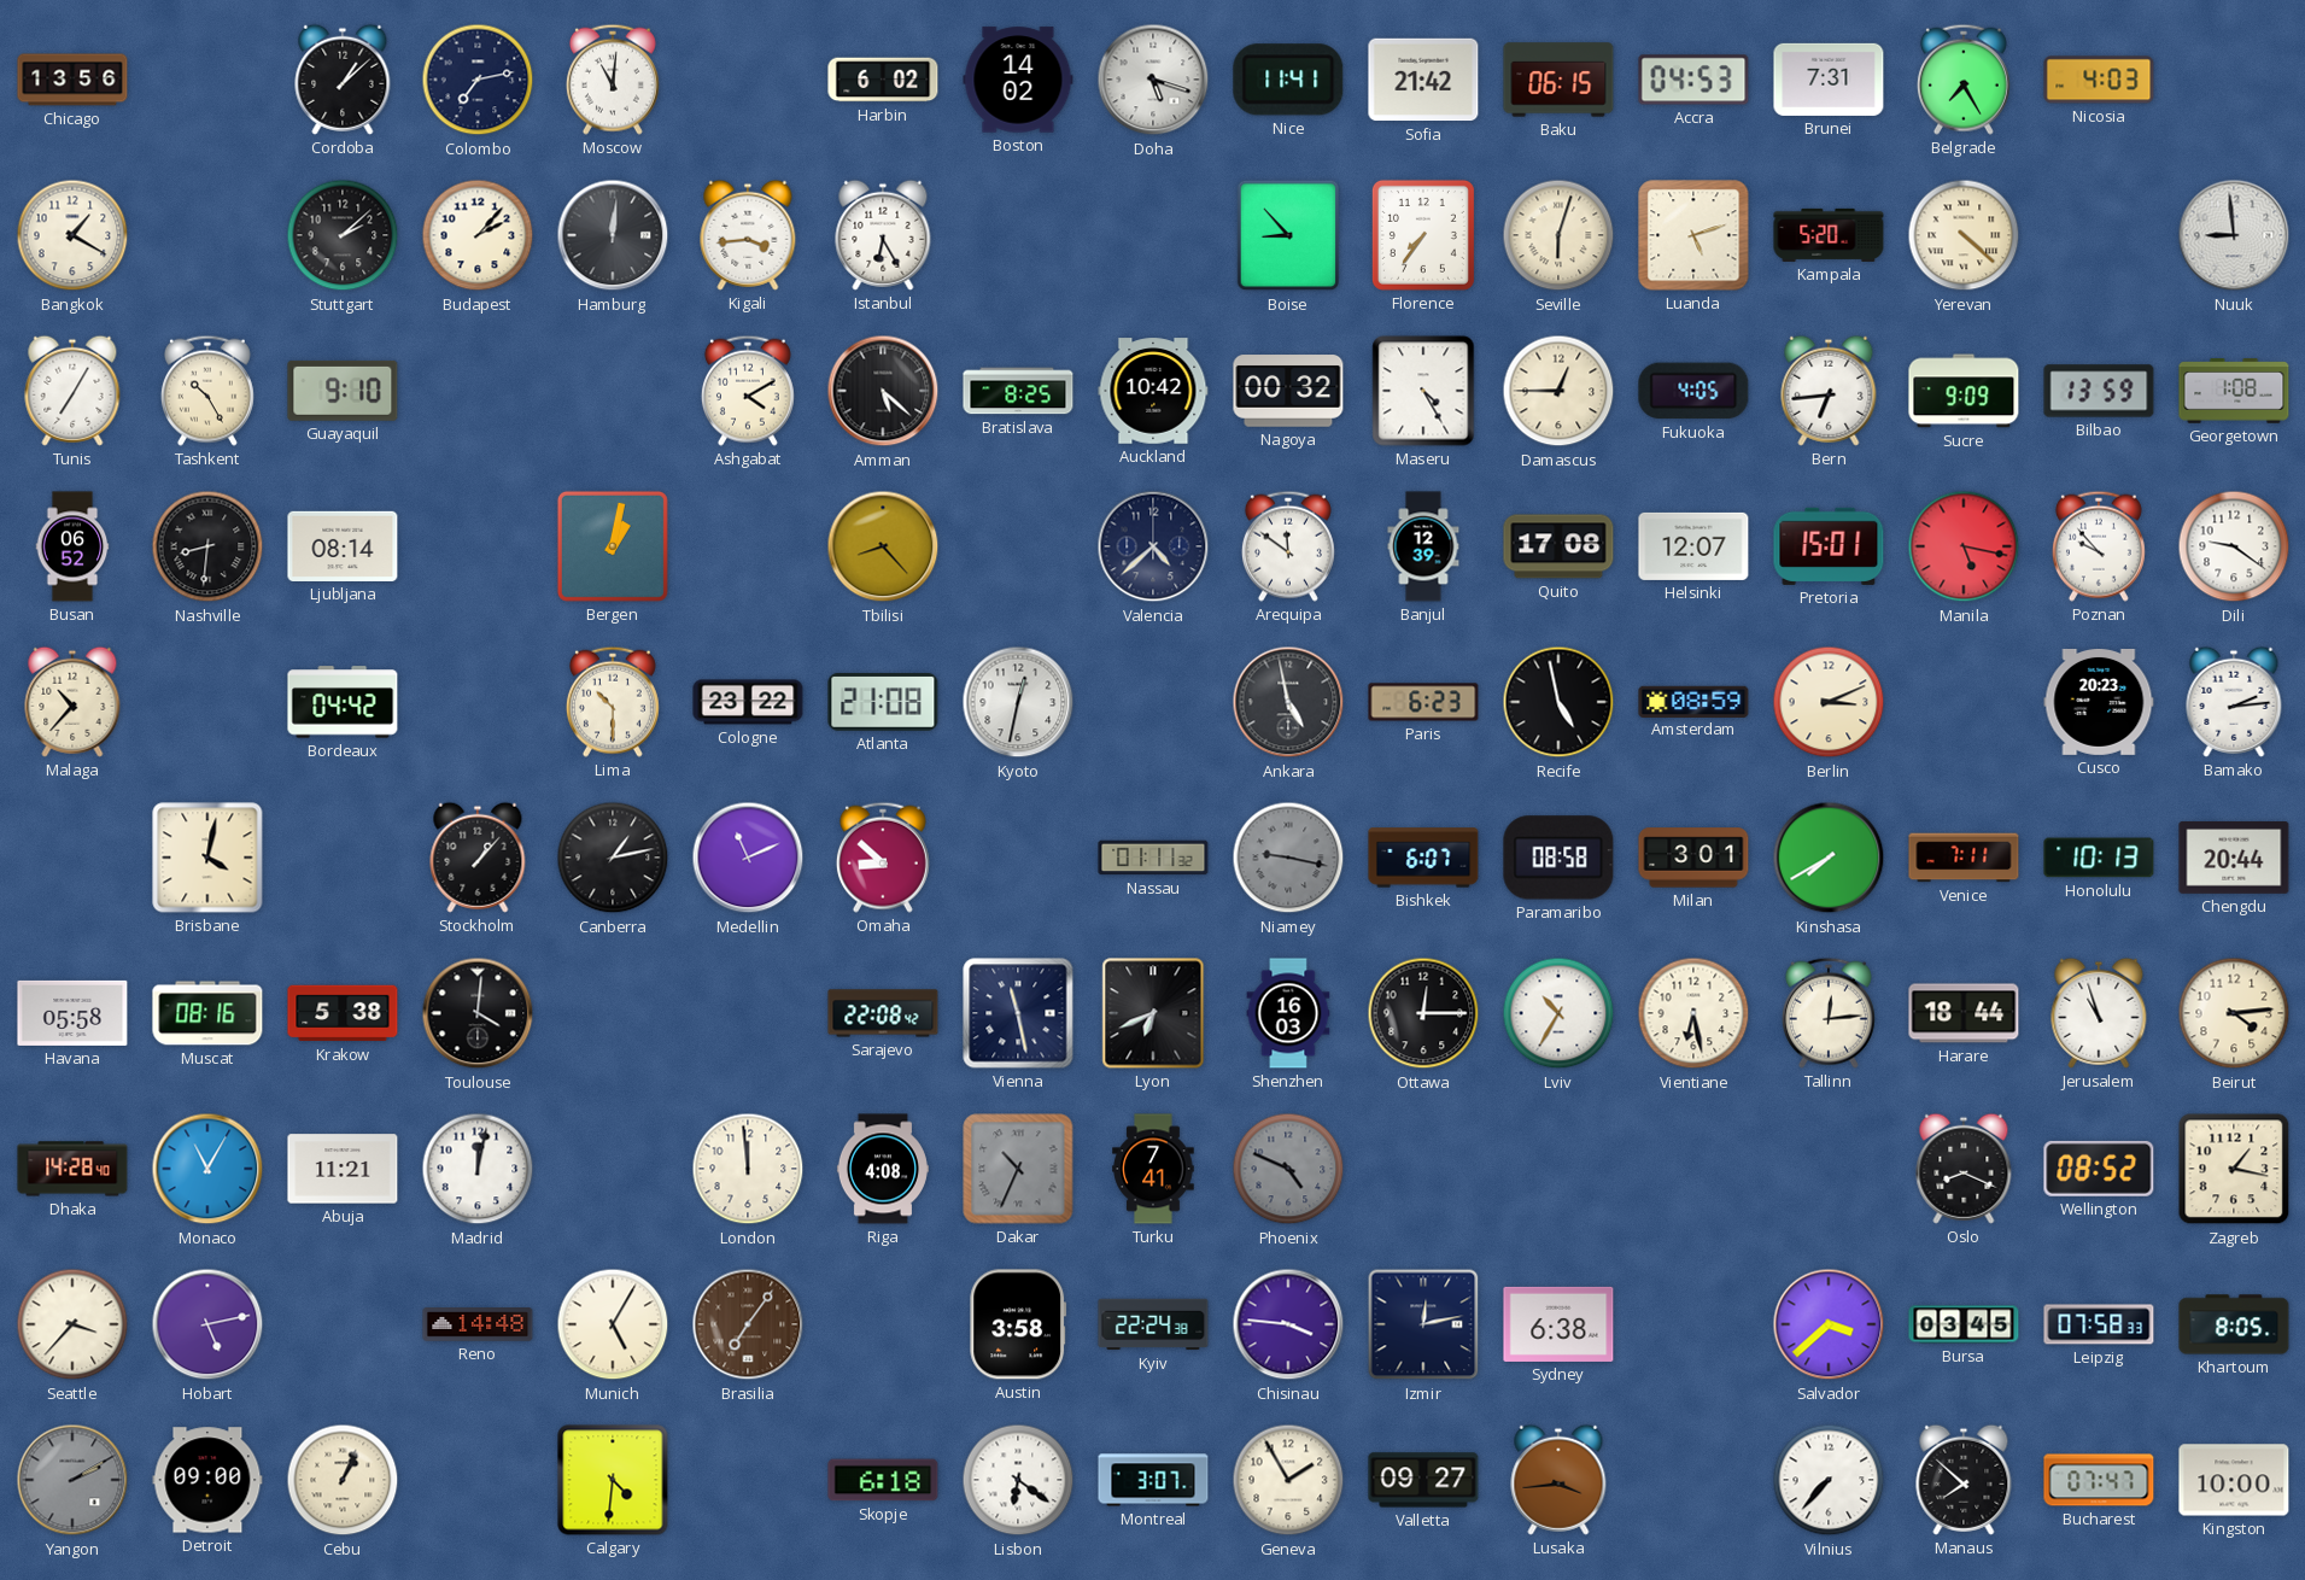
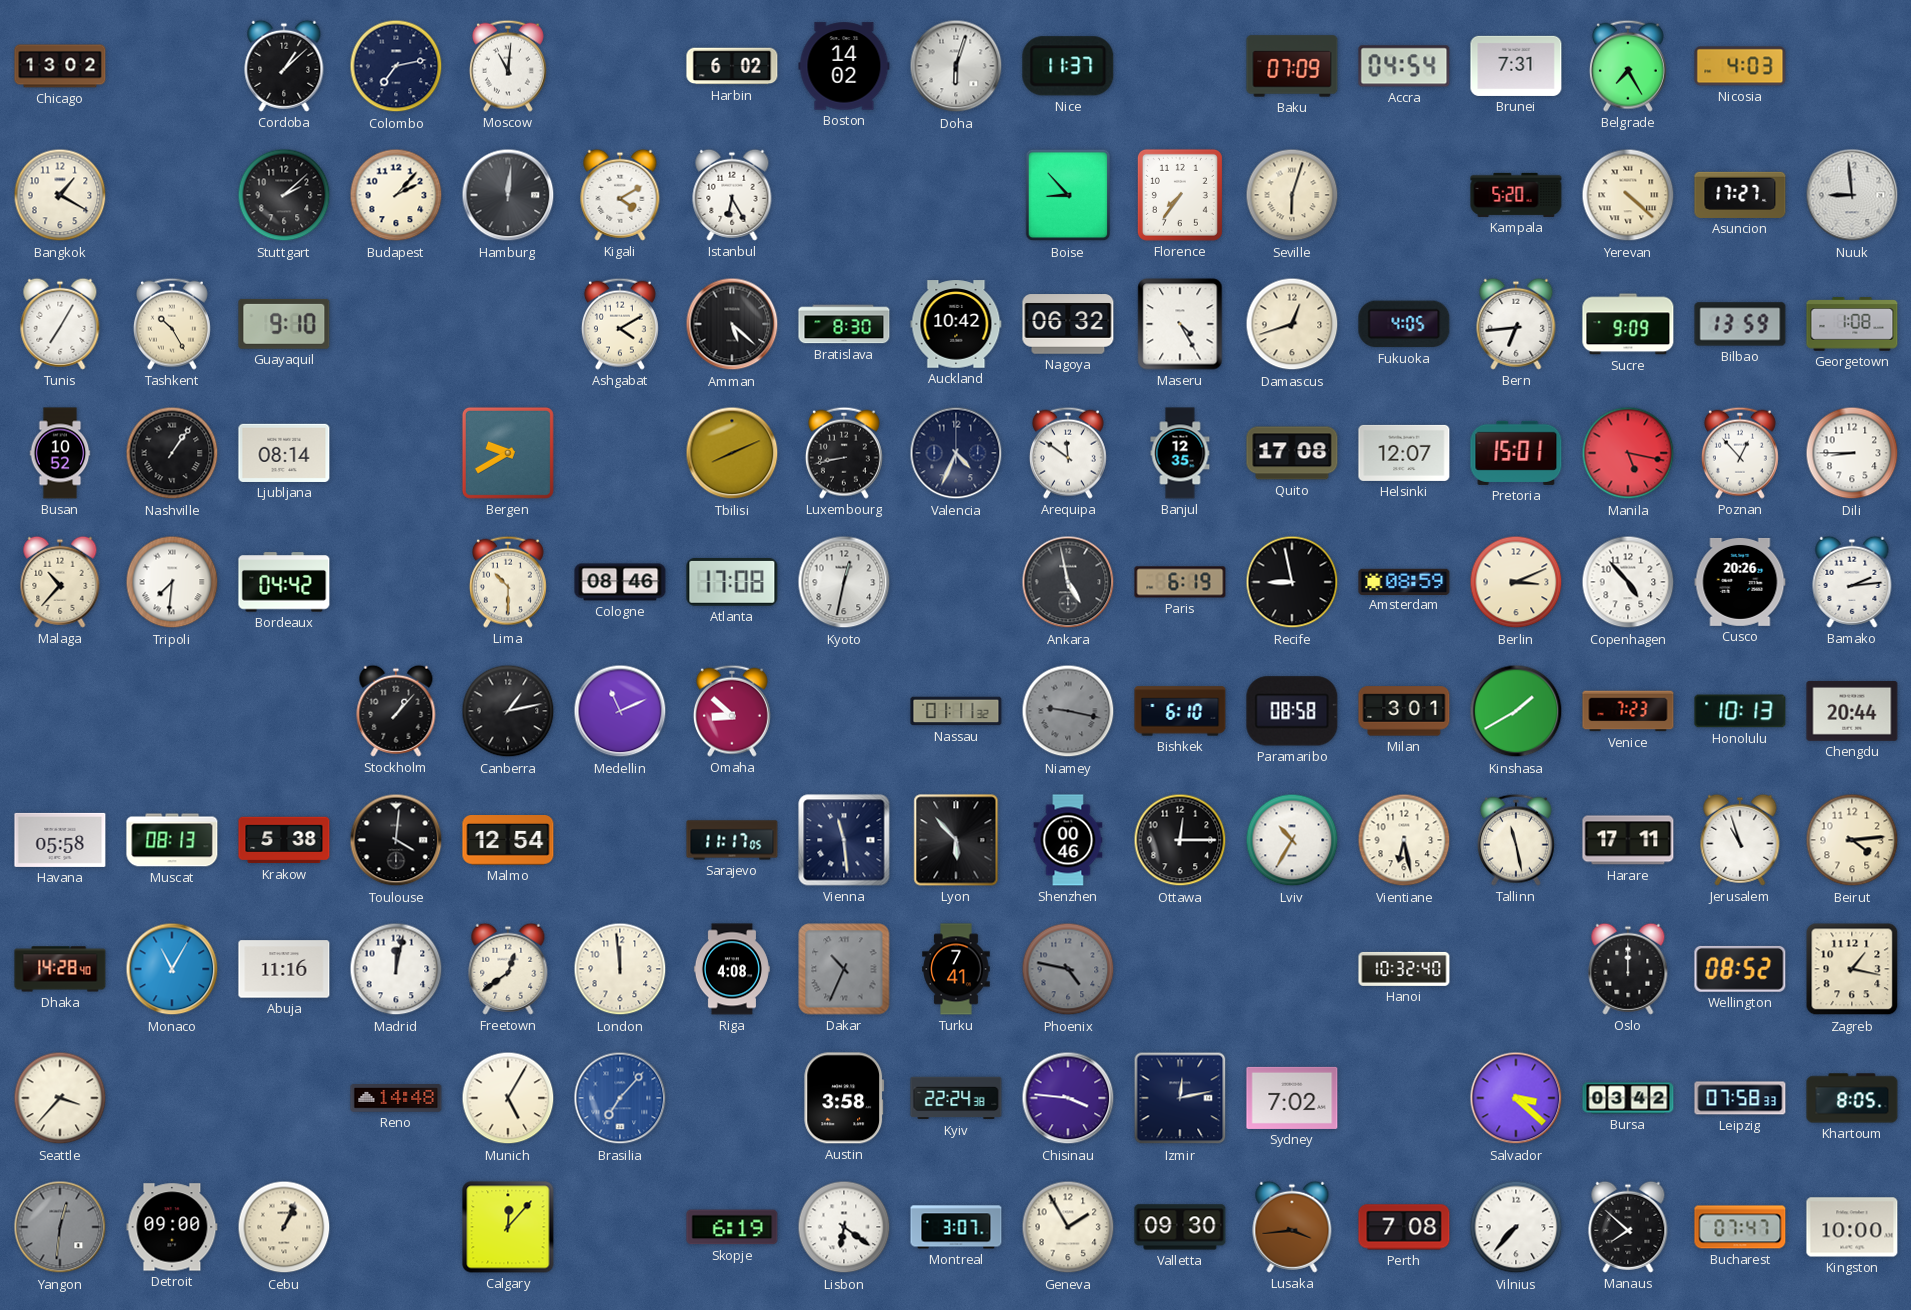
Chicago: 13:56 -> 13:02 (60, 66)
Doha: 5:18 -> 6:03 (956, 66)
Nice: 11:41 -> 11:37 (1068, 66)
Sofia: 21:42 -> none (1423, 80)
Baku: 06:15 -> 07:09 (1292, 66)
Accra: 04:53 -> 04:54 (1404, 66)
Kigali: 3:44 -> 4:10 (620, 195)
Luanda: 5:12 -> none (1693, 235)
Asuncion: none -> 17:27 (1740, 195)
Bratislava: 8:25 -> 8:30 (844, 324)
Nagoya: 00:32 -> 06:32 (1068, 324)
Damascus: 12:45 -> 12:42 (1292, 324)
Busan: 06:52 -> 10:52 (60, 453)
Nashville: 8:31 -> 1:06 (172, 453)
Bergen: 1:02 -> 9:40 (508, 453)
Tbilisi: 8:23 -> 8:11 (732, 453)
Luxembourg: none -> 8:43 (844, 453)
Valencia: 4:38 -> 4:34 (956, 453)
Banjul: 12:39 -> 12:35 (1180, 453)
Poznan: 9:53 -> 12:53 (1740, 453)
Dili: 9:21 -> 8:45 (1852, 453)
Tripoli: none -> 7:31 (172, 582)
Cologne: 23:22 -> 08:46 (620, 582)
Atlanta: 21:08 -> 17:08 (732, 582)
Paris: 6:23 -> 6:19 (1180, 582)
Recife: 4:58 -> 8:58 (1292, 582)
Copenhagen: none -> 4:53 (1628, 582)
Cusco: 20:23 -> 20:26 (1740, 582)
Brisbane: 4:02 -> none (207, 858)
Bishkek: 6:07 -> 6:10 (1180, 711)
Kinshasa: 7:40 -> 1:40 (1516, 711)
Venice: 7:11 -> 7:23 (1628, 711)
Muscat: 08:16 -> 08:13 (172, 840)
Malmo: none -> 12:54 (508, 841)
Sarajevo: 22:08 -> 11:17 (732, 840)
Vienna: 11:28 -> 11:29 (844, 840)
Lyon: 6:41 -> 5:53 (956, 840)
Shenzhen: 16:03 -> 00:46 (1068, 840)
Tallinn: 12:14 -> 11:28 (1516, 840)
Harare: 18:44 -> 17:11 (1628, 840)
Abuja: 11:21 -> 11:16 (284, 969)
Freetown: none -> 12:39 (508, 969)
Phoenix: 4:49 -> 4:47 (1068, 969)
Hanoi: none -> 10:32 (1404, 969)
Oslo: 8:19 -> 12:00 (1628, 969)
Hobart: 5:13 -> none (207, 1324)
Brasilia: 7:06 -> 7:07 (620, 1098)
Brasilia dial: brown -> blue (620, 1098)
Sydney: 6:38 -> 7:02 (1292, 1098)
Salvador: 3:38 -> 3:22 (1516, 1098)
Bursa: 03:45 -> 03:42 (1628, 1098)
Yangon: 2:10 -> 12:31 (60, 1227)
Calgary: 4:31 -> 12:07 (508, 1227)
Skopje: 6:18 -> 6:19 (732, 1227)
Valletta: 09:27 -> 09:30 (1180, 1227)
Perth: none -> 7:08 (1404, 1227)
